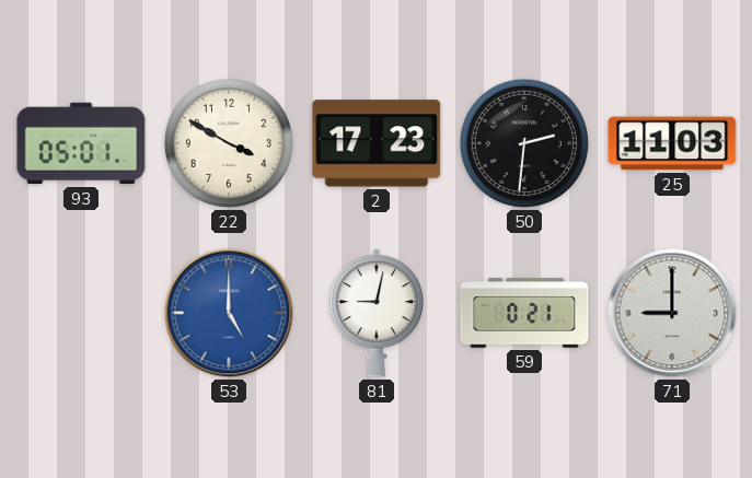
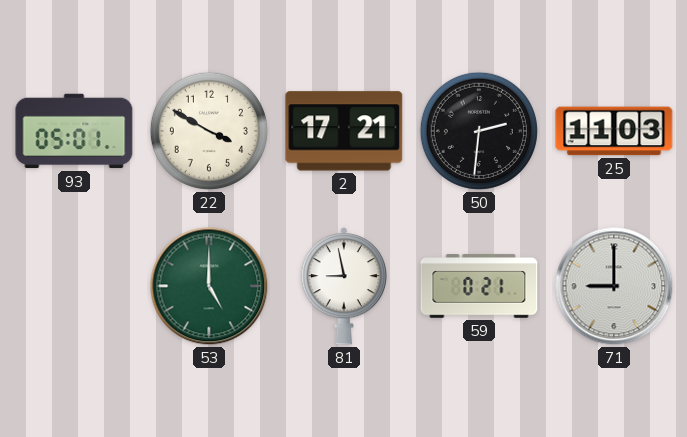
2: 17:23 -> 17:21 (344, 131)
53 dial: blue -> green (209, 286)
81: 9:02 -> 8:58 (344, 286)
